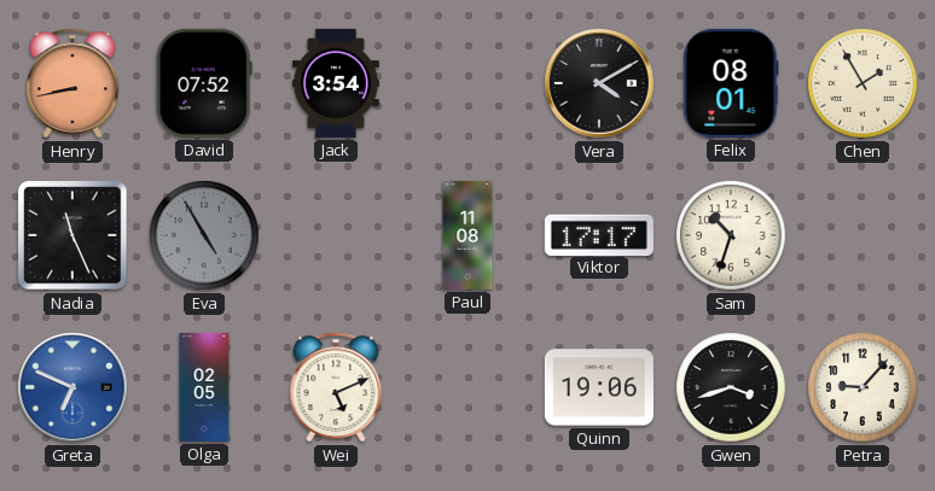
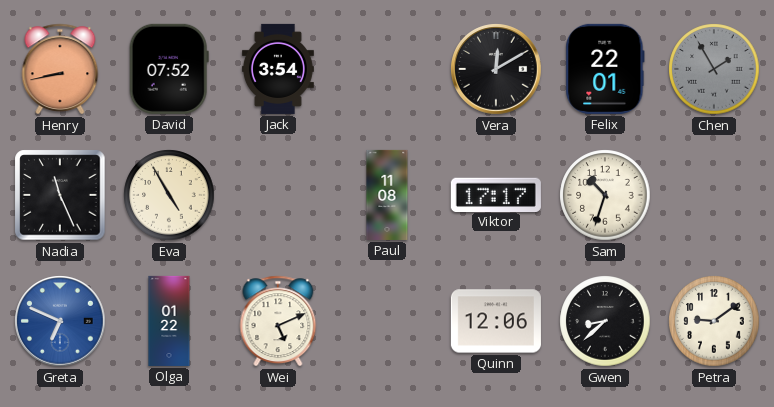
Vera: 4:10 -> 12:10 (496, 69)
Felix: 08:01 -> 22:01 (605, 69)
Chen dial: cream -> grey (714, 69)
Eva dial: grey -> cream (169, 195)
Olga: 02:05 -> 01:22 (169, 321)
Quinn: 19:06 -> 12:06 (496, 321)
Gwen: 3:42 -> 8:38 (605, 321)
Petra: 9:07 -> 9:09 (714, 321)
